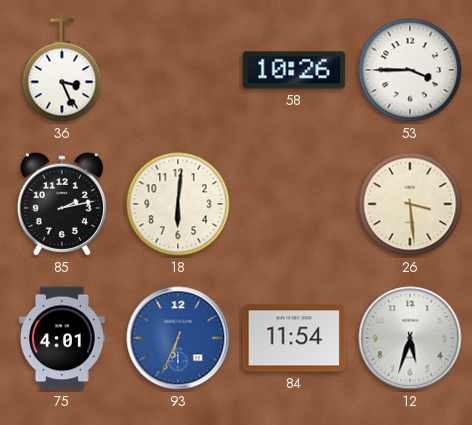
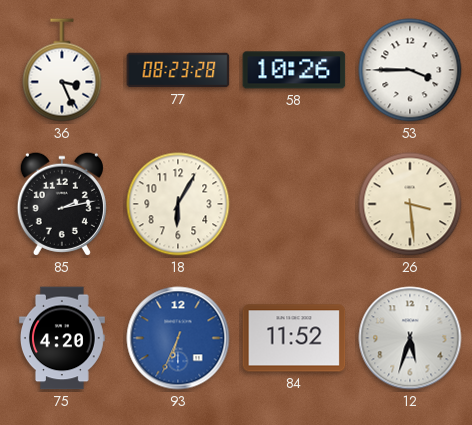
77: none -> 08:23 (178, 70)
18: 6:01 -> 6:05 (178, 204)
75: 4:01 -> 4:20 (62, 338)
84: 11:54 -> 11:52 (294, 338)
